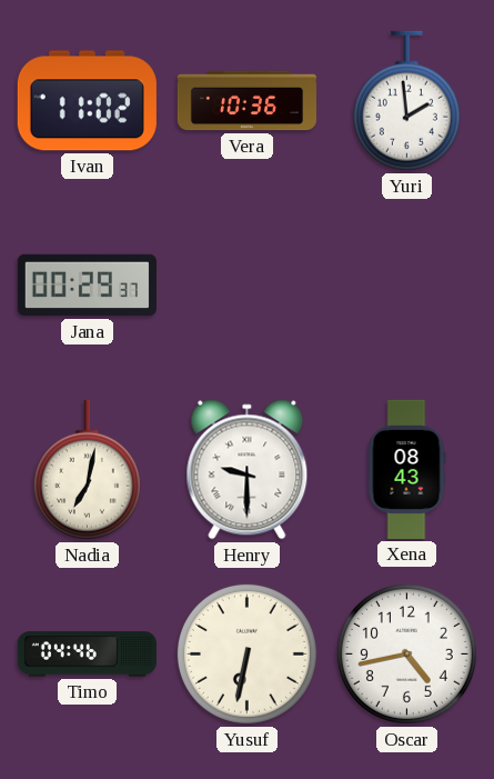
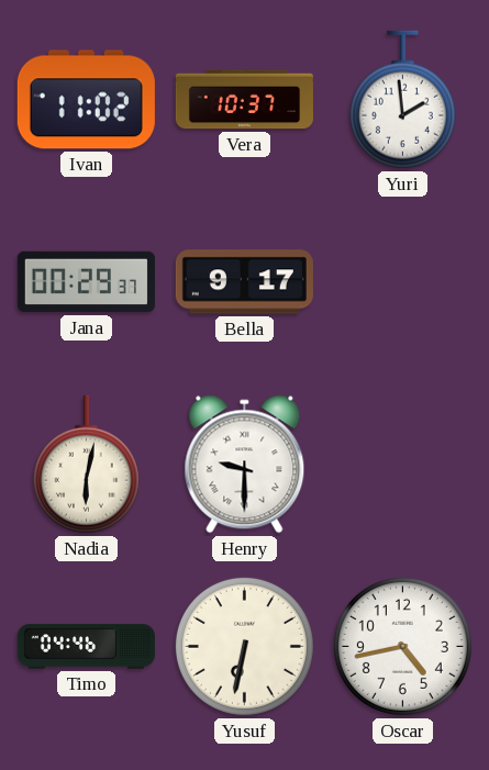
Vera: 10:36 -> 10:37 (244, 100)
Bella: none -> 9:17 (244, 282)
Nadia: 7:02 -> 6:02 (86, 465)
Xena: 08:43 -> none (406, 469)
